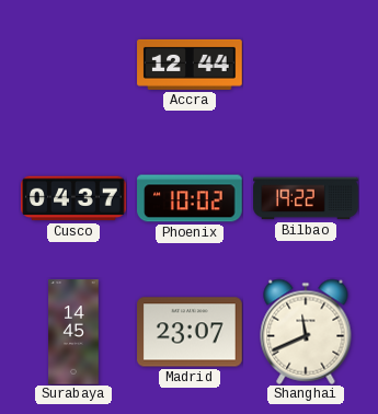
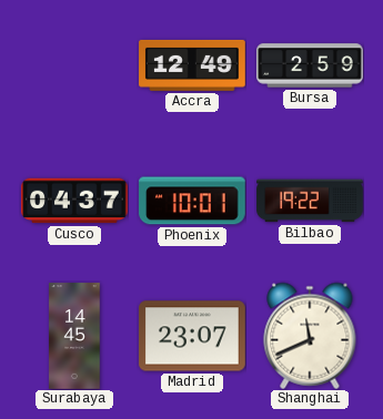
Accra: 12:44 -> 12:49 (192, 65)
Bursa: none -> 2:59 (310, 65)
Phoenix: 10:02 -> 10:01 (192, 201)
